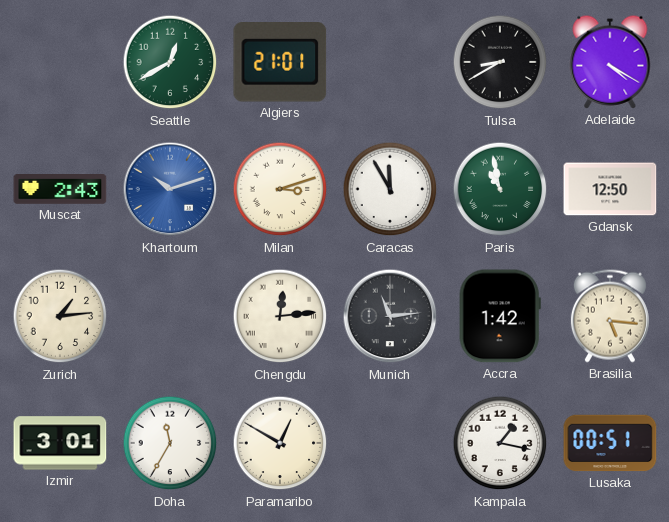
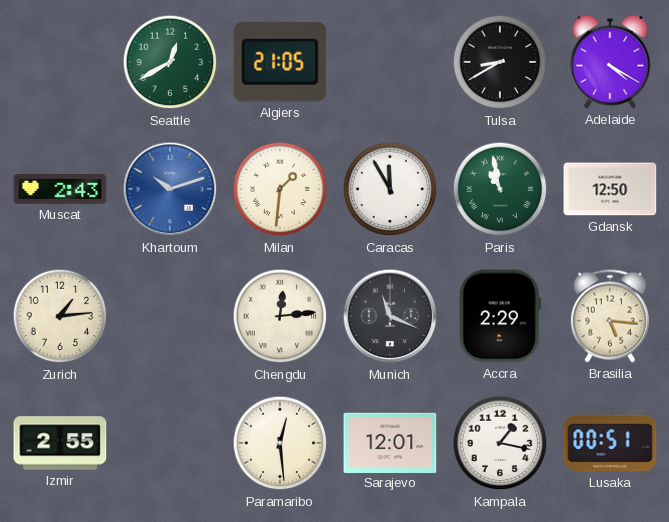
Algiers: 21:01 -> 21:05 (280, 62)
Milan: 3:12 -> 1:31 (280, 189)
Munich: 11:14 -> 11:19 (390, 316)
Accra: 1:42 -> 2:29 (500, 316)
Izmir: 3:01 -> 2:55 (60, 443)
Doha: 11:35 -> none (170, 443)
Paramaribo: 12:50 -> 12:29 (280, 443)
Sarajevo: none -> 12:01 (390, 442)
